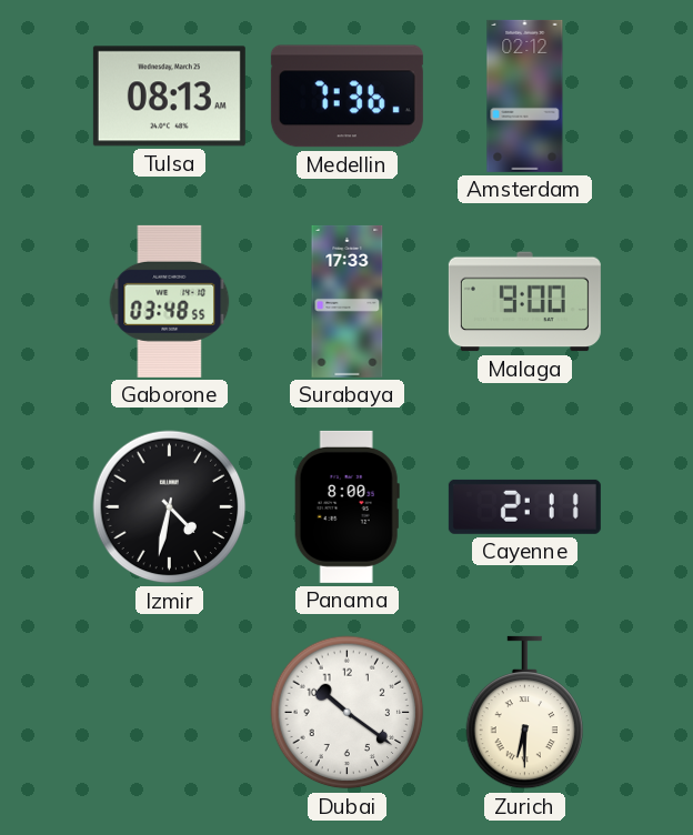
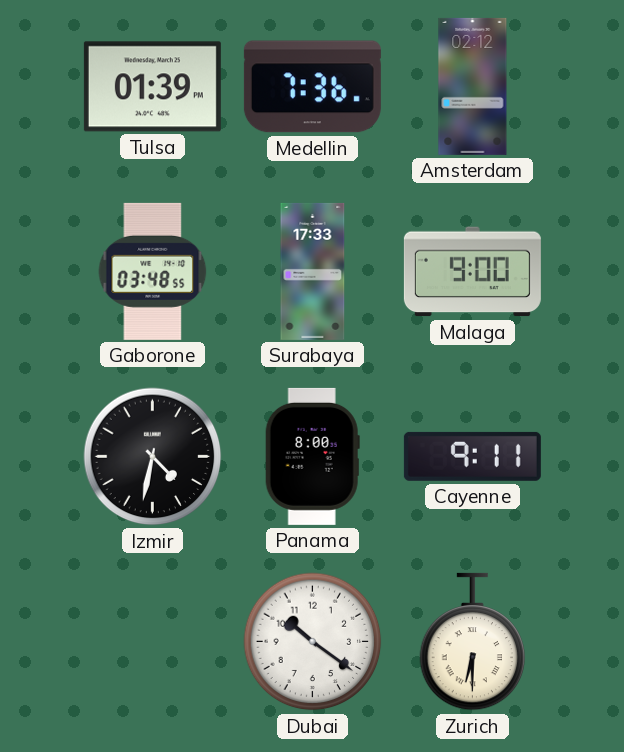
Tulsa: 08:13 -> 01:39 (152, 87)
Cayenne: 2:11 -> 9:11 (472, 456)
